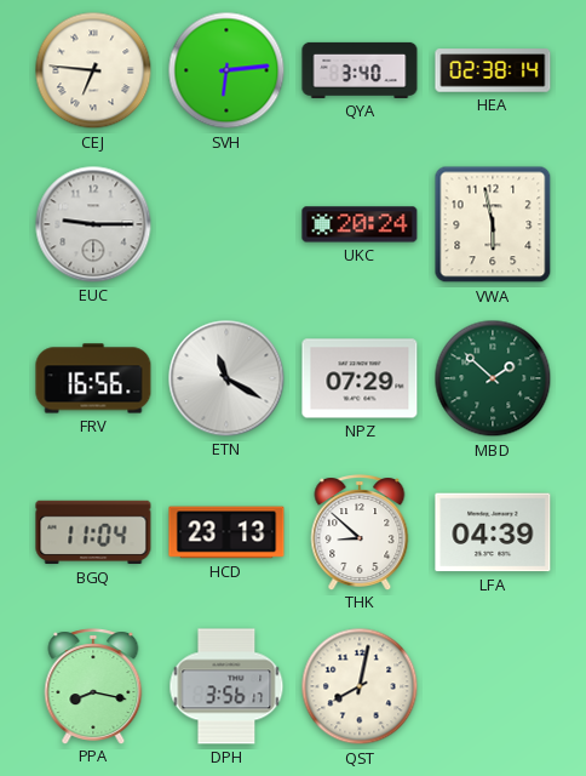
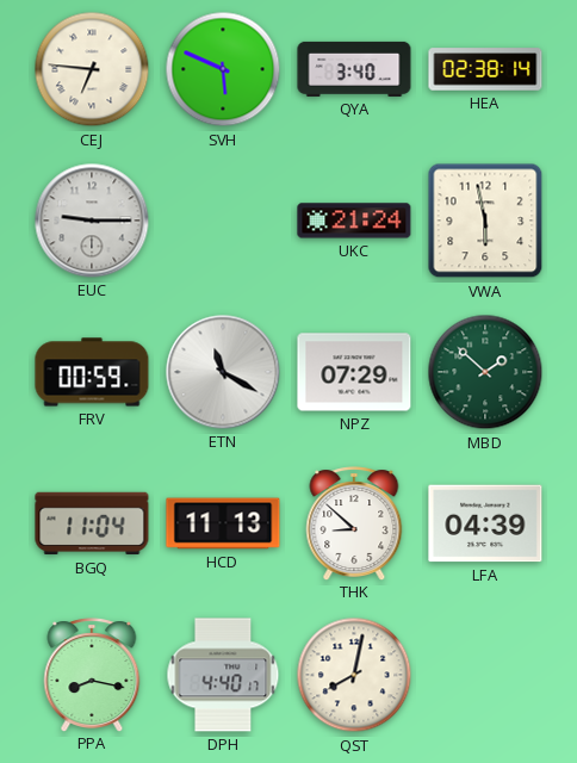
SVH: 6:14 -> 5:49 (223, 69)
UKC: 20:24 -> 21:24 (354, 221)
FRV: 16:56 -> 00:59 (92, 372)
HCD: 23:13 -> 11:13 (223, 523)
DPH: 3:56 -> 4:40 (223, 675)
